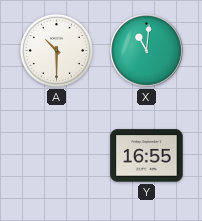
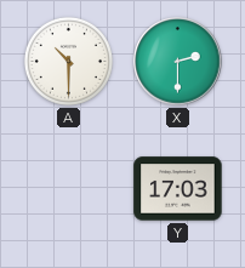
X: 11:01 -> 2:30 (178, 62)
Y: 16:55 -> 17:03 (178, 189)
